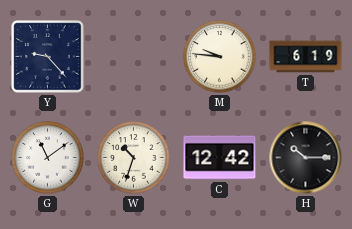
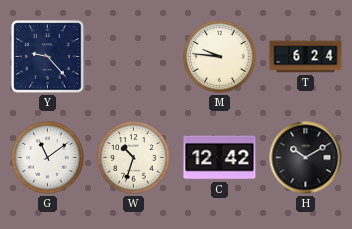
T: 6:19 -> 6:24 (306, 57)
H: 10:15 -> 10:10 (306, 158)
